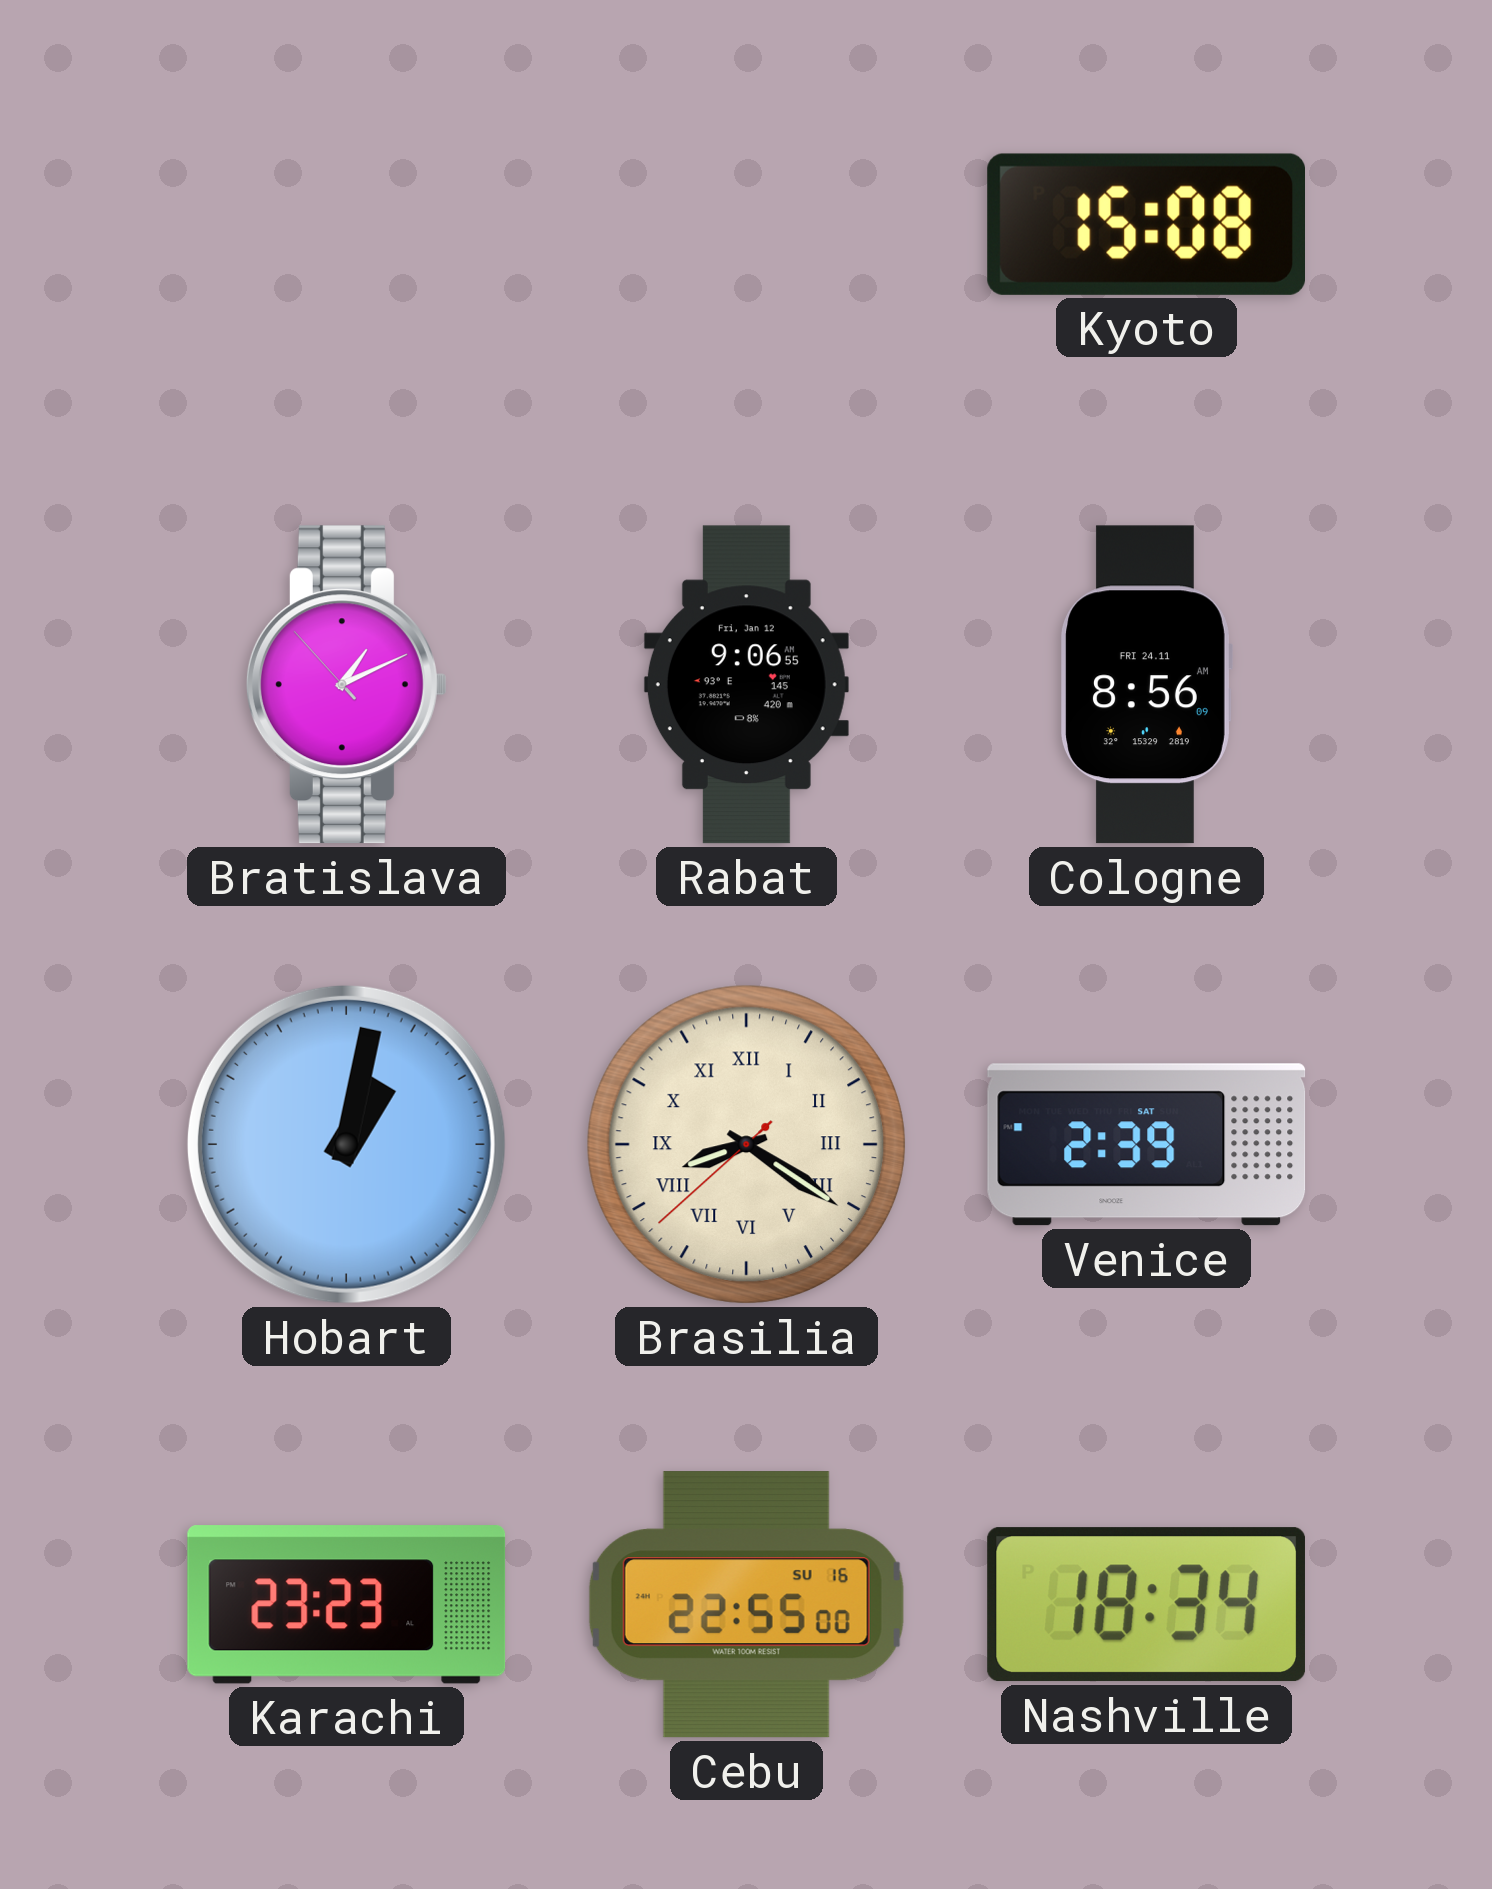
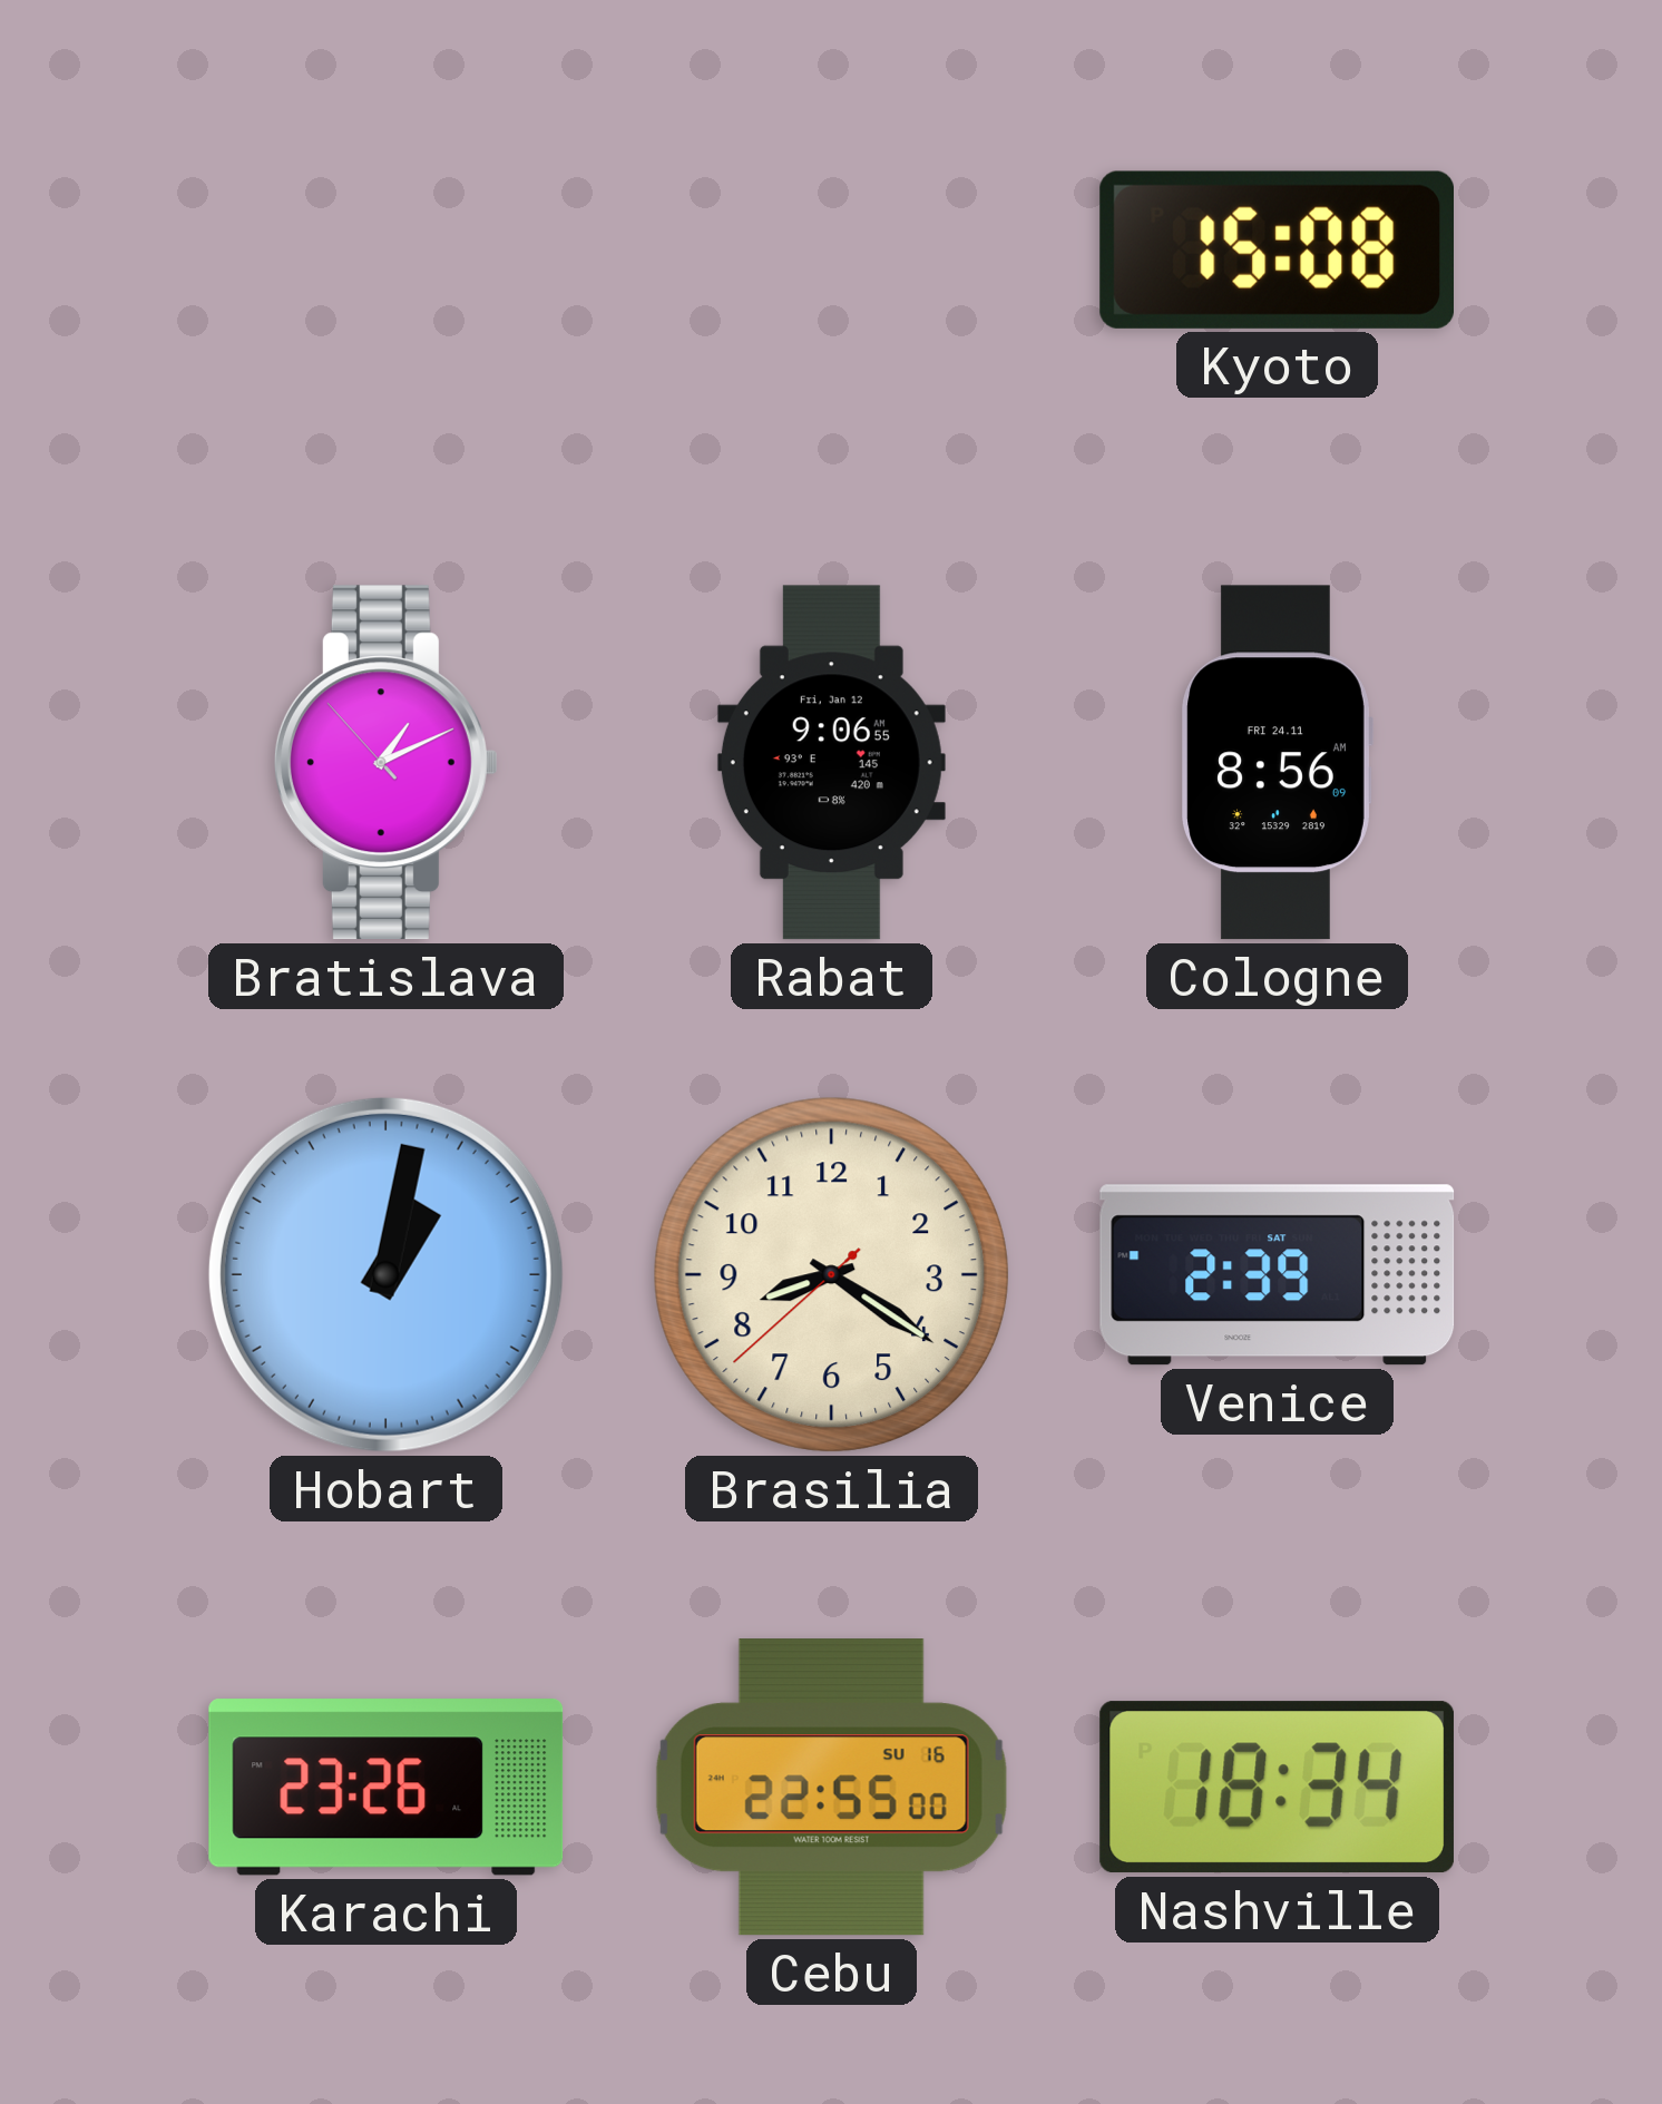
Brasilia numerals: Roman -> Arabic (831, 1274)
Karachi: 23:23 -> 23:26 (387, 1788)
